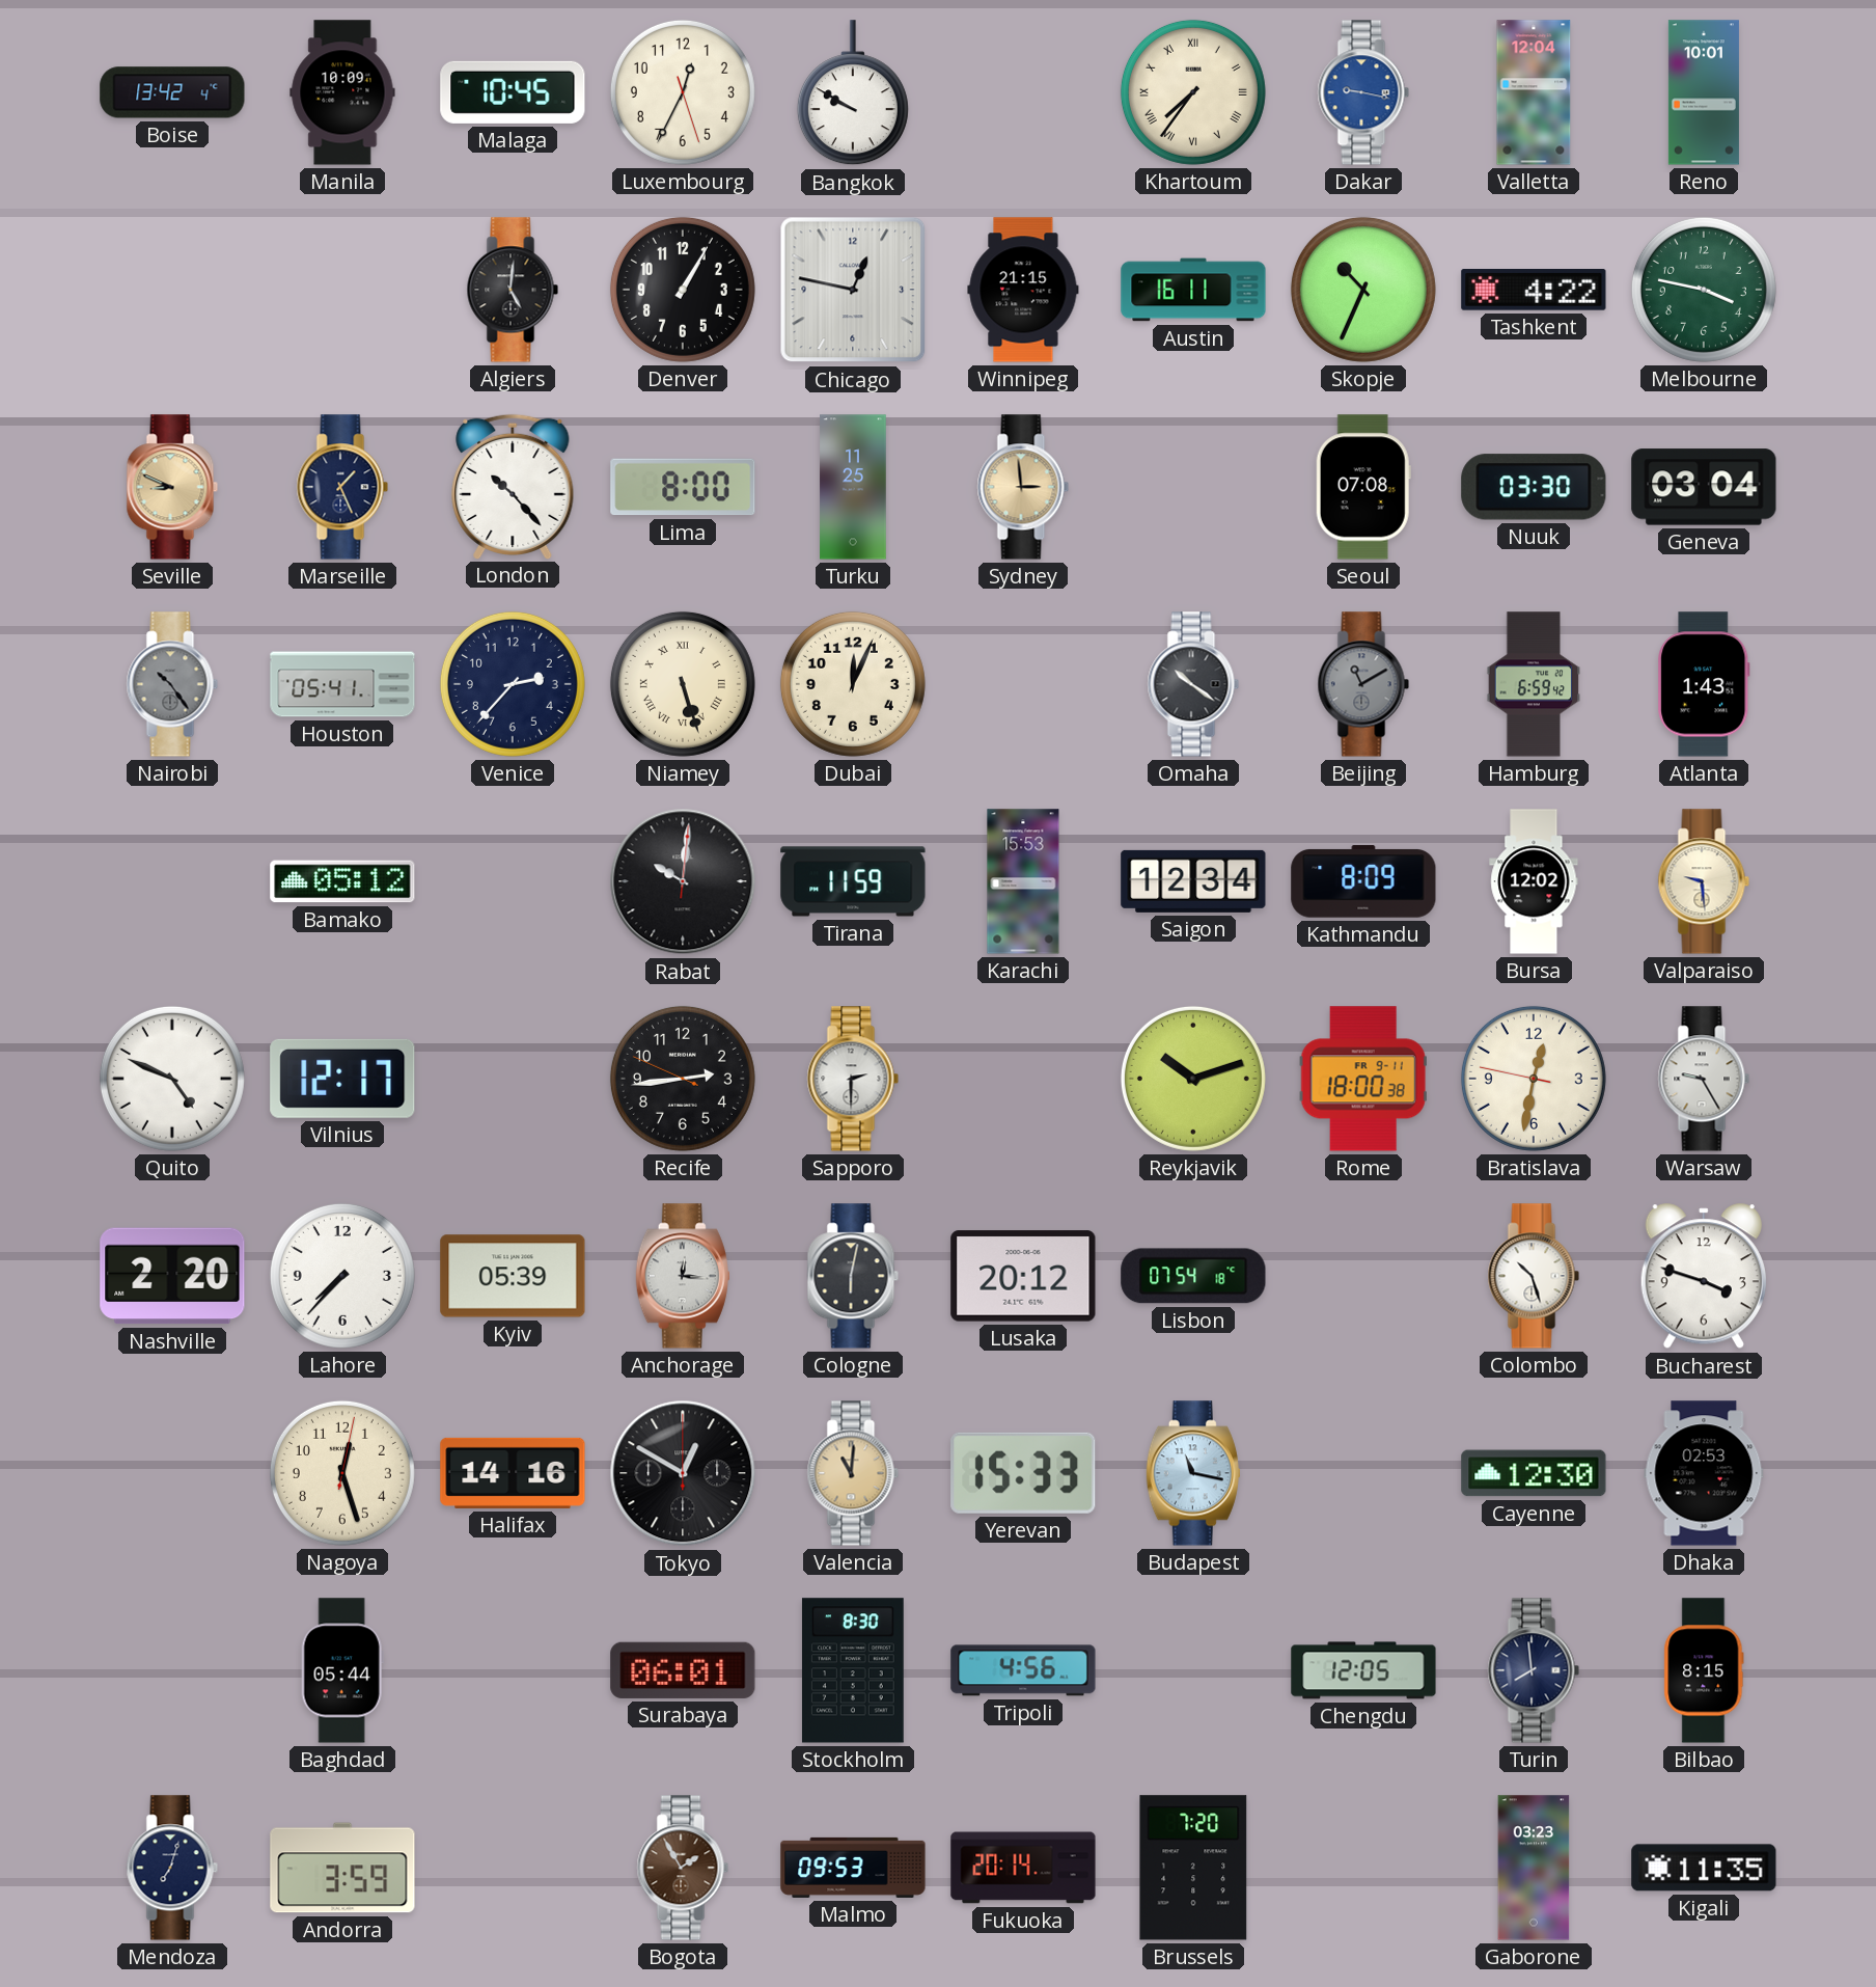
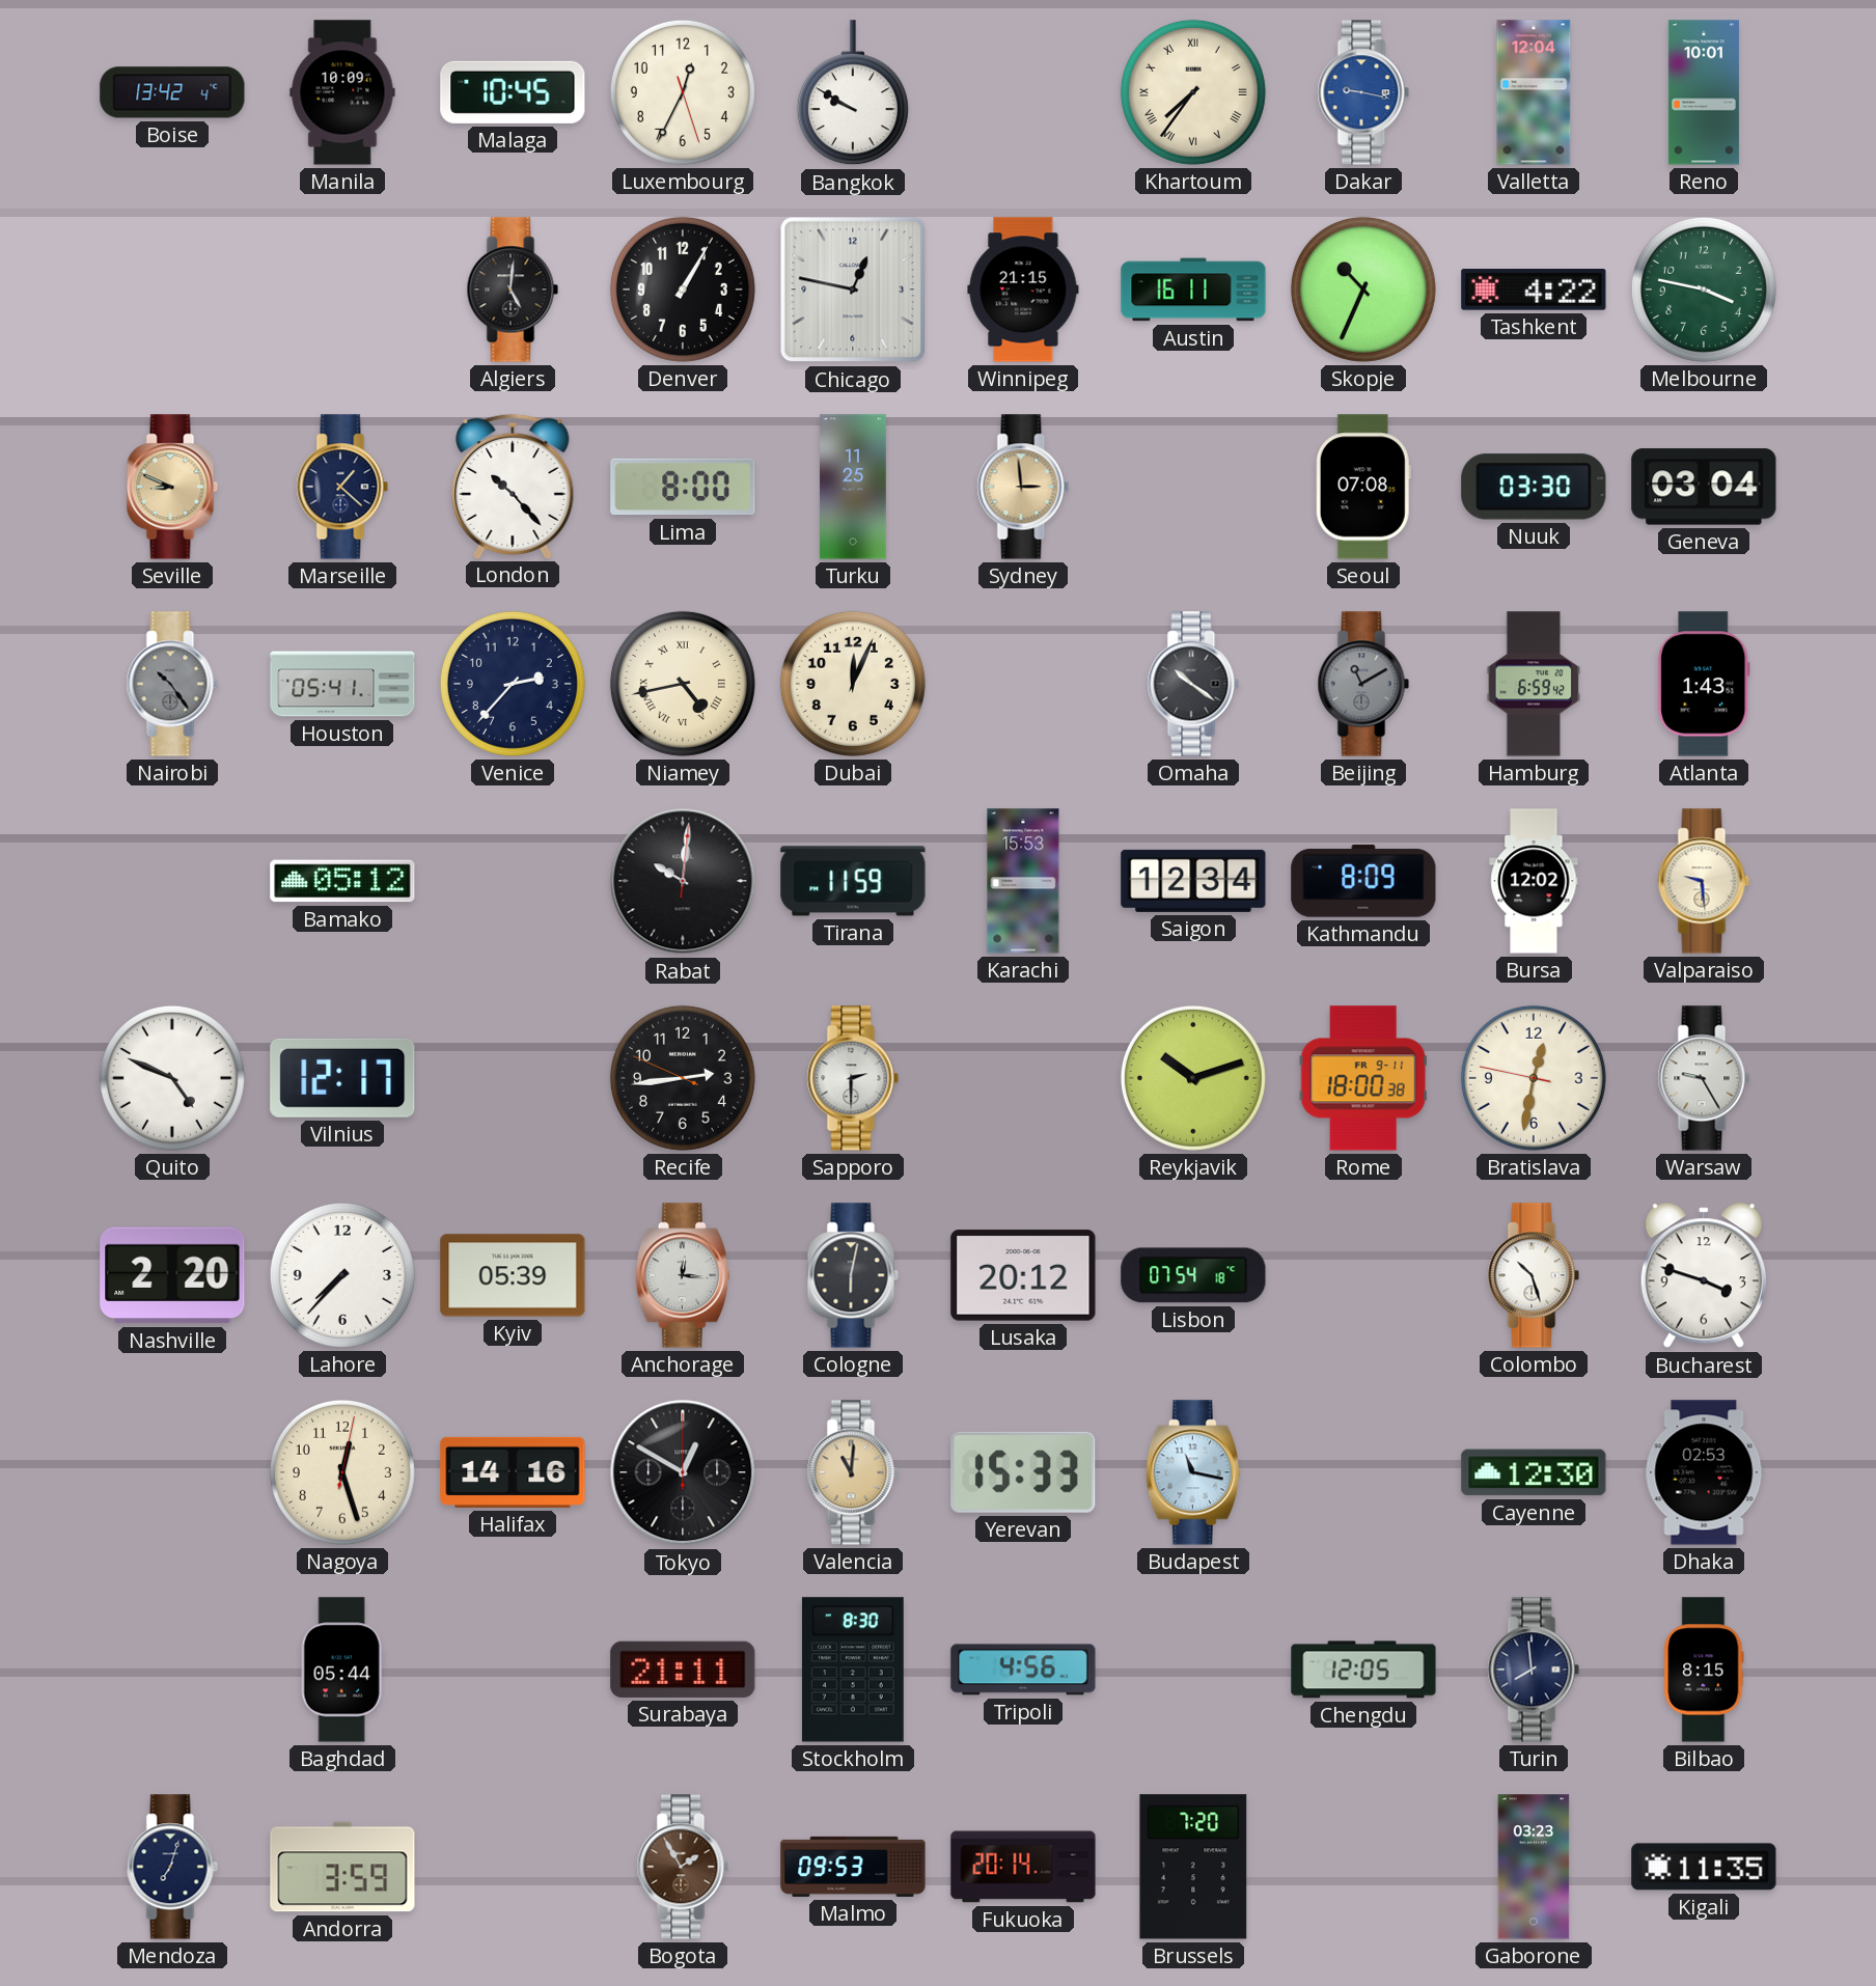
Marseille: 1:26 -> 1:22 (342, 487)
Niamey: 5:27 -> 4:43 (683, 684)
Surabaya: 06:01 -> 21:11 (683, 1670)
